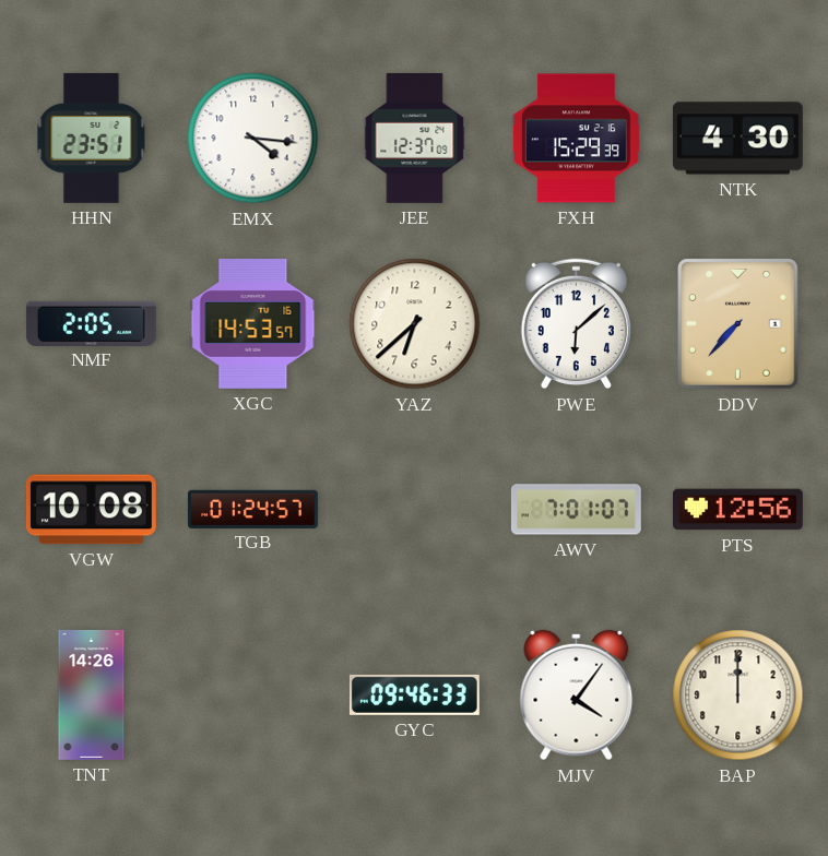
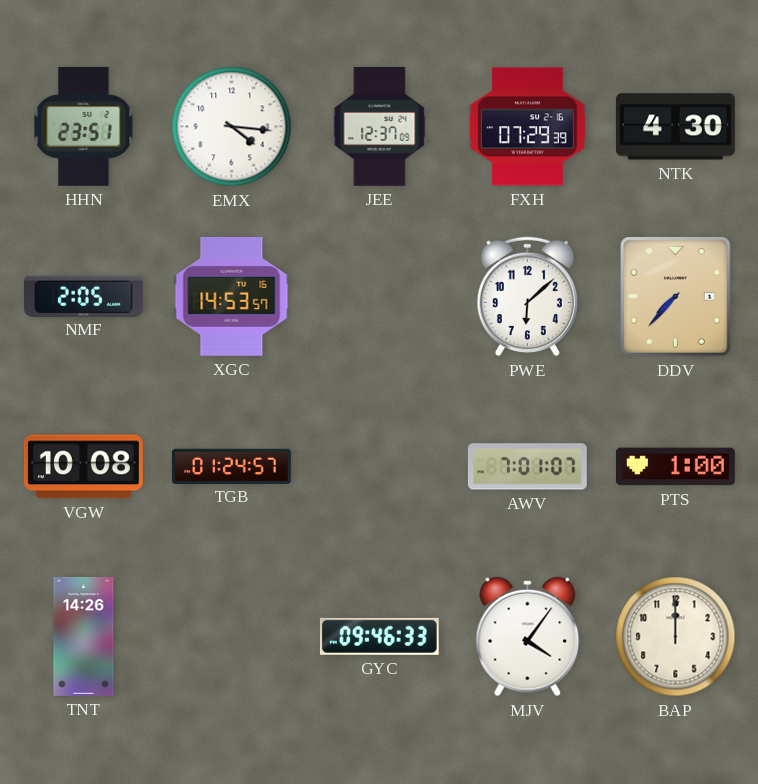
FXH: 15:29 -> 07:29 (527, 127)
YAZ: 6:38 -> none (415, 324)
PTS: 12:56 -> 1:00 (675, 467)
